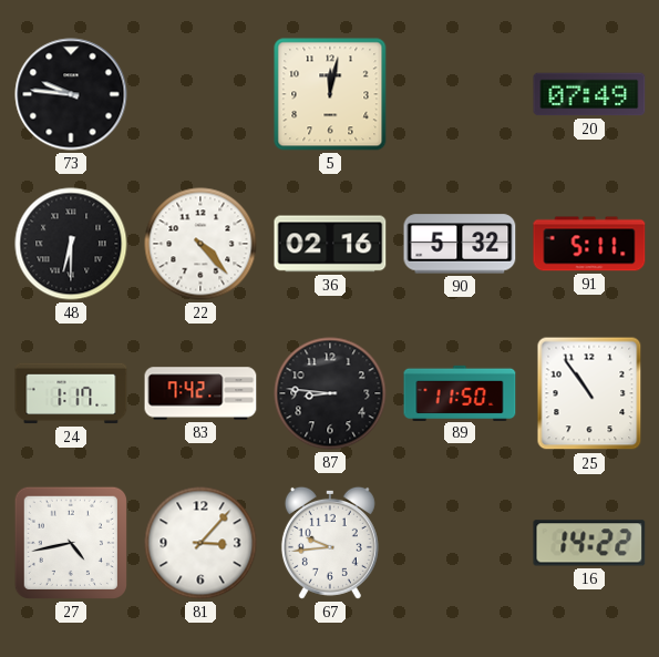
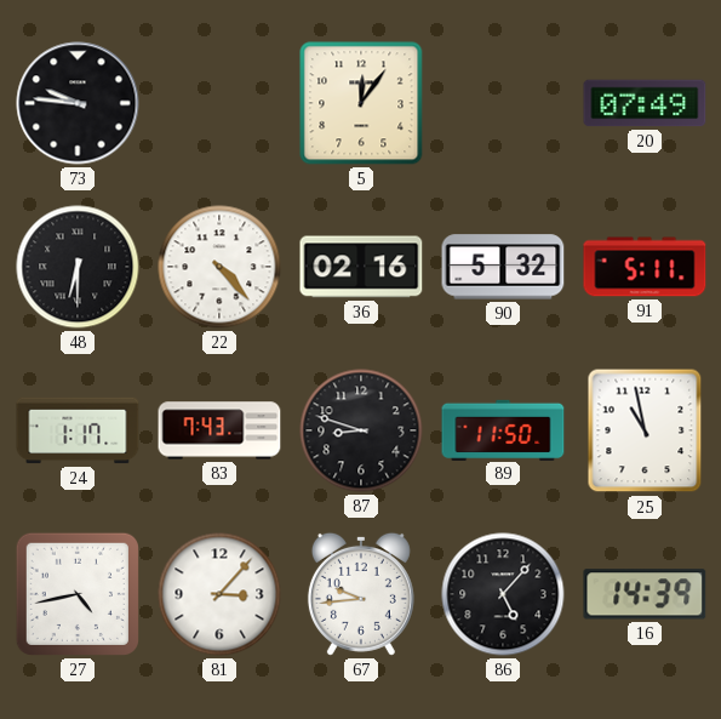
5: 12:02 -> 12:06 (361, 103)
83: 7:42 -> 7:43 (219, 430)
87: 8:46 -> 8:48 (361, 430)
25: 10:54 -> 10:58 (645, 430)
86: none -> 5:07 (503, 594)
16: 14:22 -> 14:39 (645, 594)
